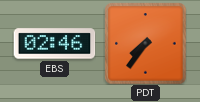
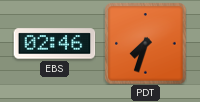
PDT: 7:36 -> 7:33 (145, 43)
